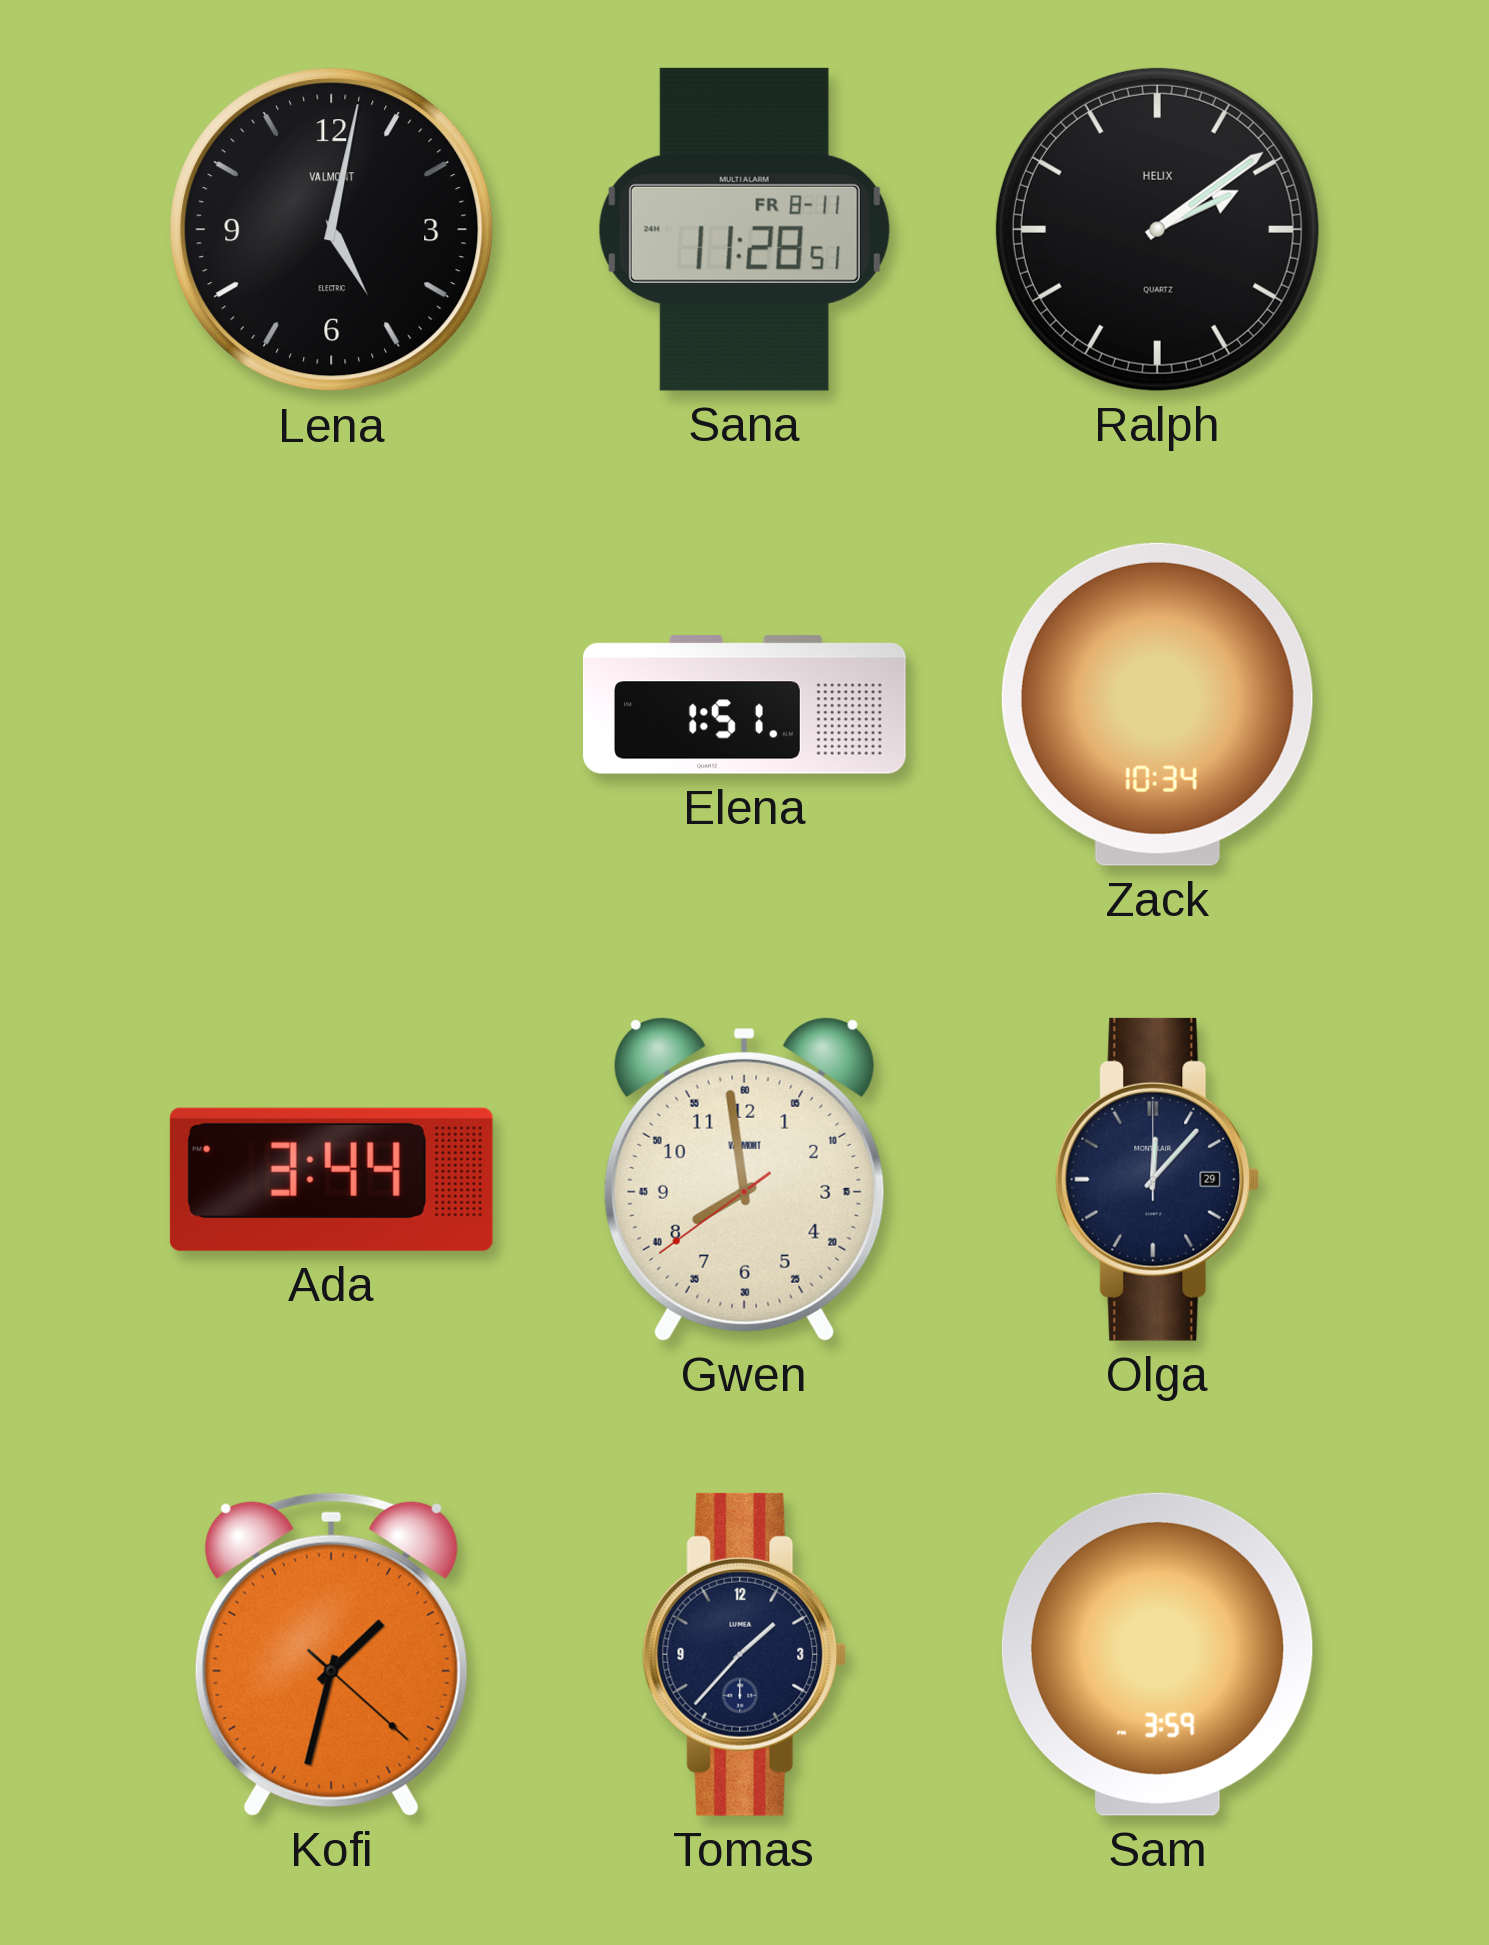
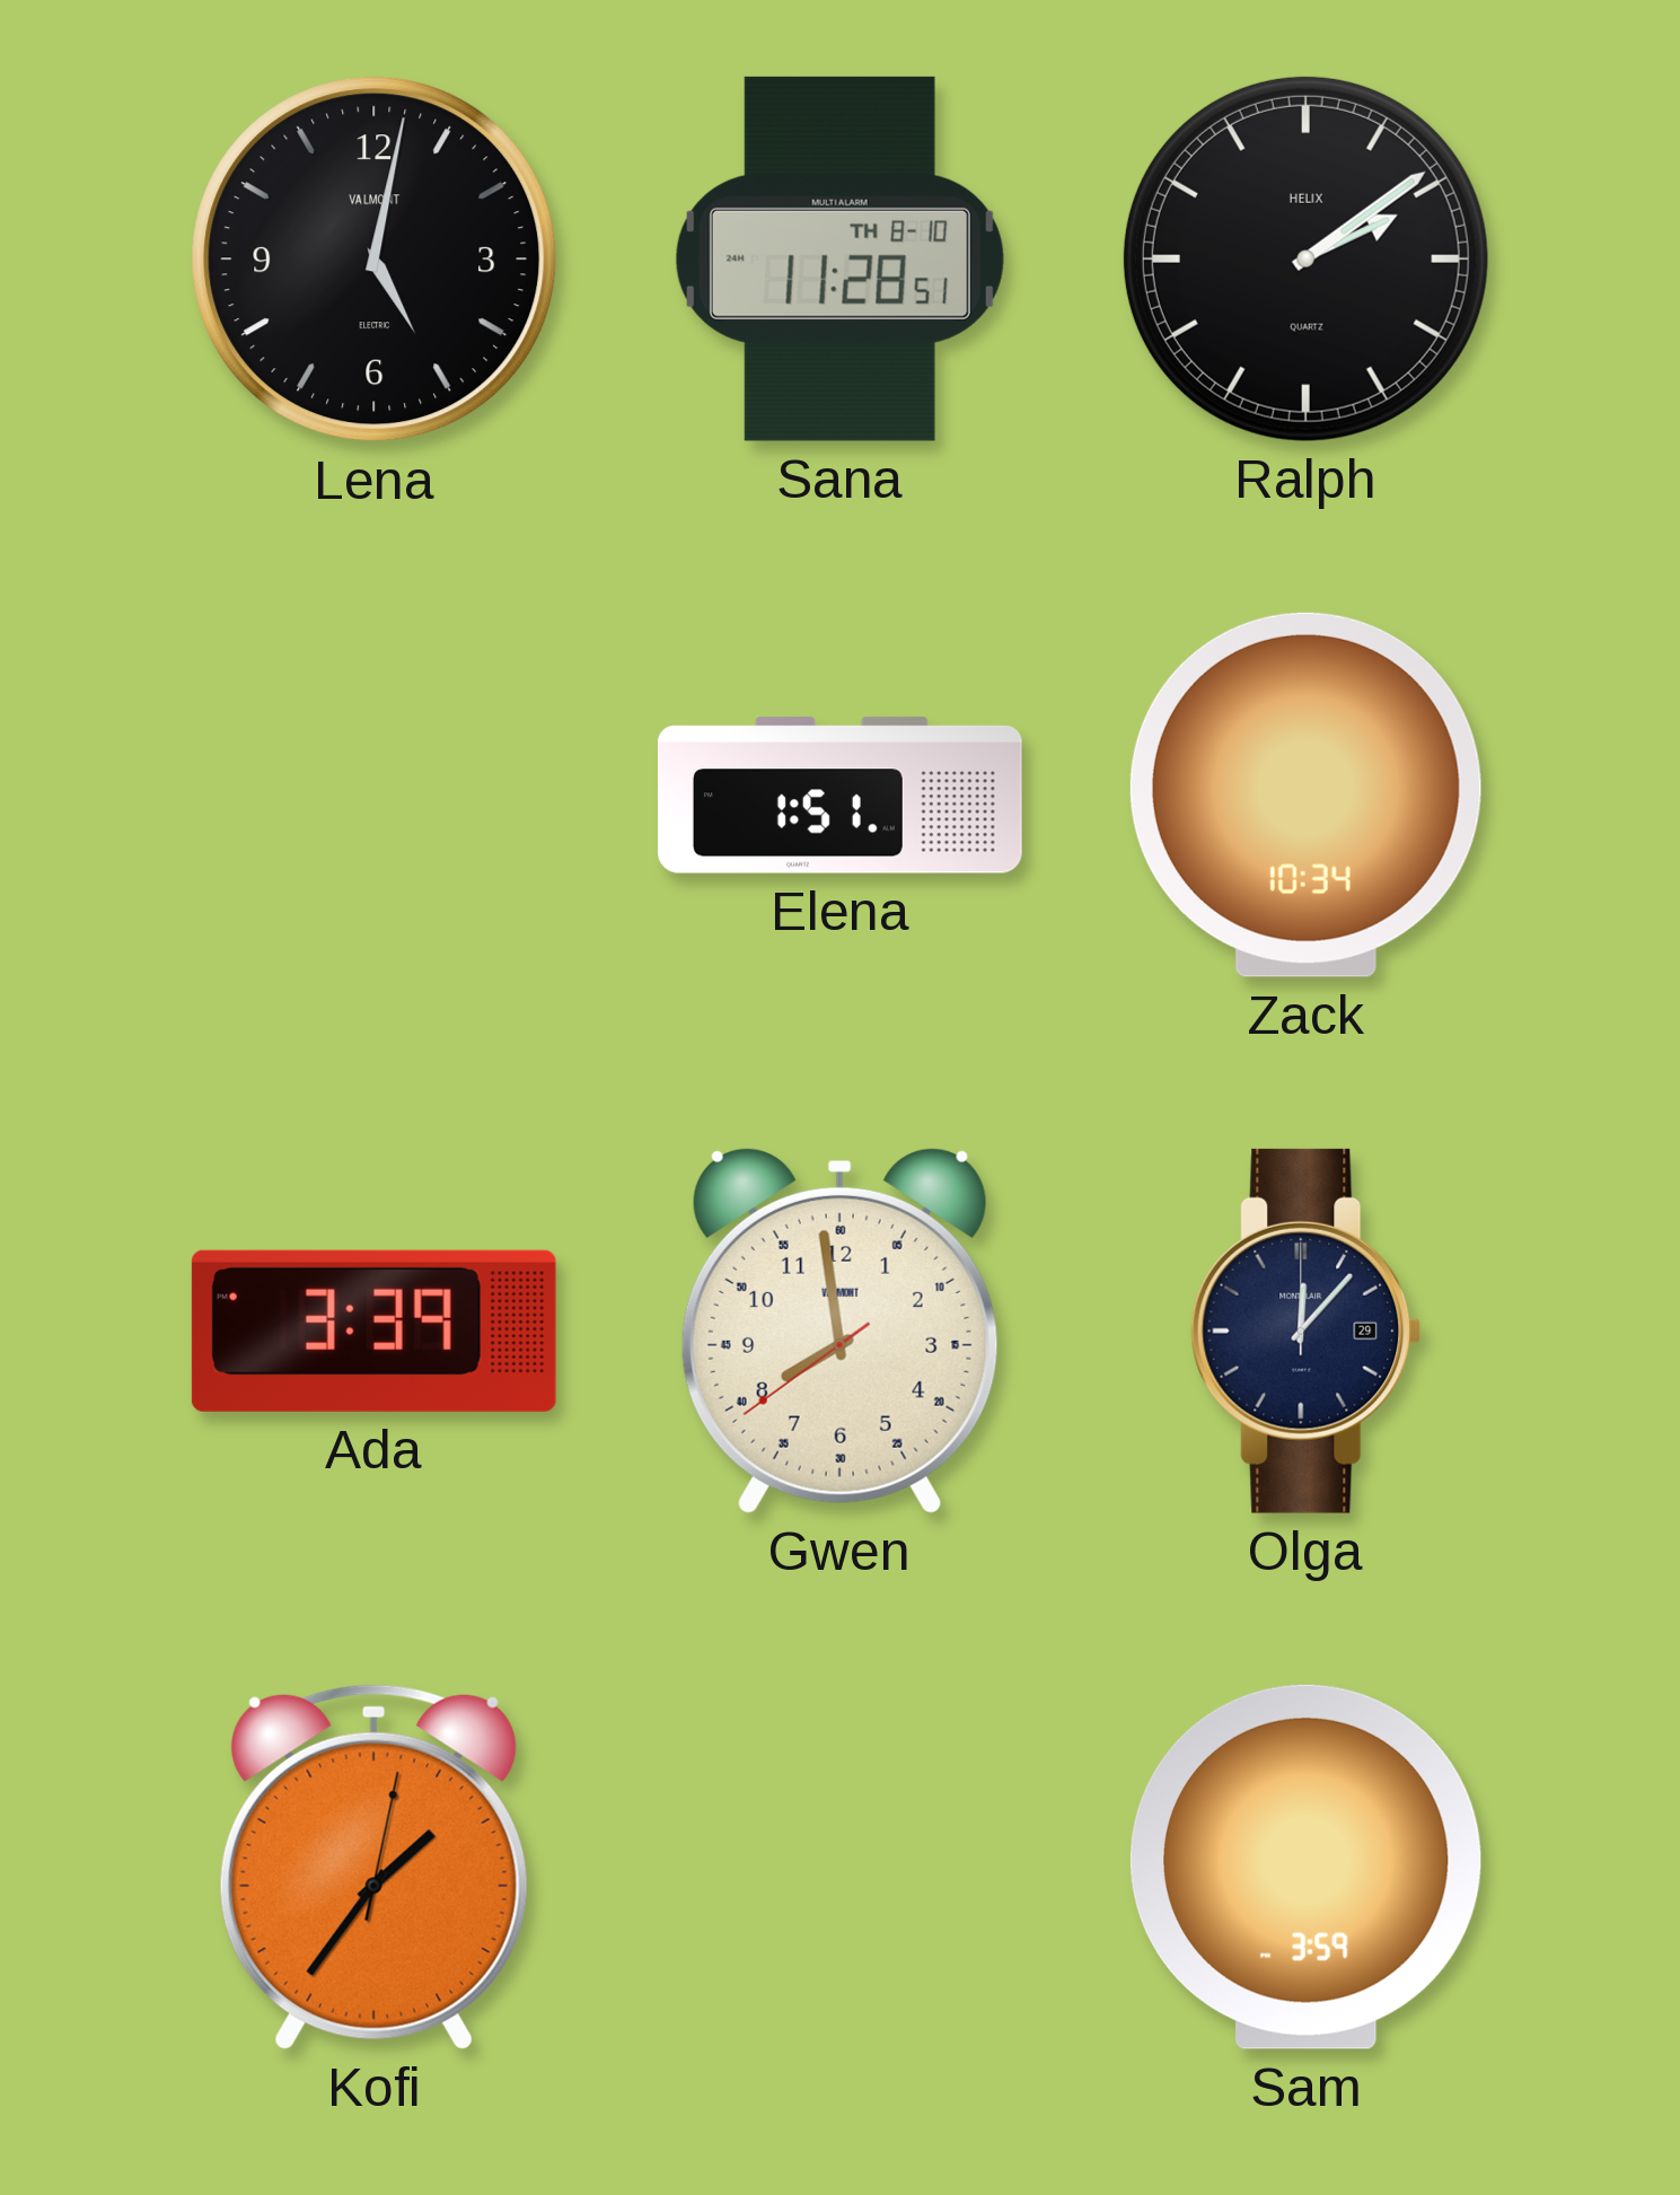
Sana date: FR 8-11 -> TH 8-10 (839, 258)
Ada: 3:44 -> 3:39 (373, 1331)
Kofi: 1:32 -> 1:36 (373, 1867)
Tomas: 1:37 -> none (745, 1654)
